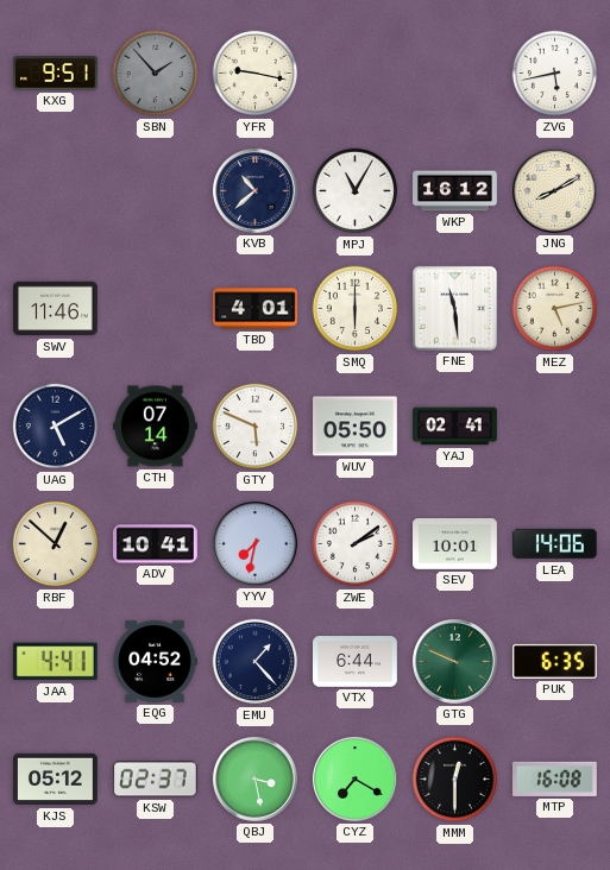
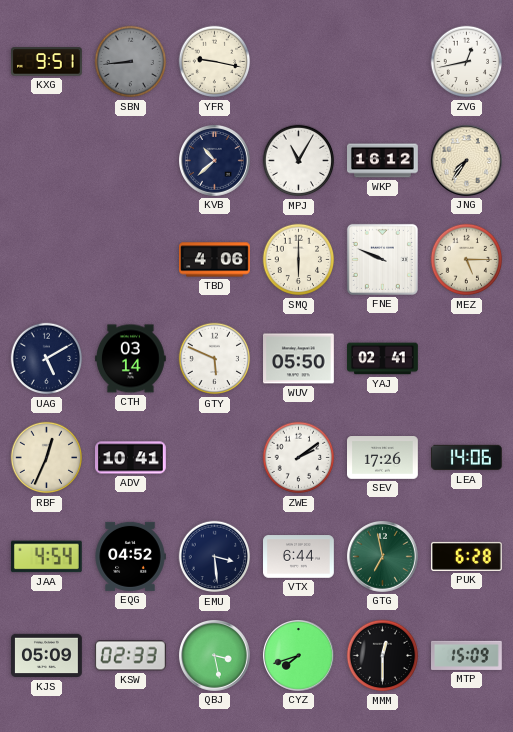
SBN: 1:53 -> 8:44 (131, 62)
ZVG: 5:43 -> 12:43 (467, 62)
JNG: 8:10 -> 7:36 (467, 161)
SWV: 11:46 -> none (56, 309)
TBD: 4:01 -> 4:06 (215, 260)
FNE: 11:29 -> 9:49 (382, 259)
MEZ: 5:13 -> 5:15 (467, 260)
CTH: 07:14 -> 03:14 (131, 359)
RBF: 12:52 -> 12:34 (47, 458)
YYV: 7:32 -> none (256, 544)
SEV: 10:01 -> 17:26 (383, 458)
JAA: 4:41 -> 4:54 (46, 557)
EMU: 1:23 -> 3:29 (215, 557)
GTG: 9:49 -> 6:58 (383, 557)
PUK: 6:35 -> 6:28 (467, 556)
KJS: 05:12 -> 05:09 (47, 656)
KSW: 02:37 -> 02:33 (131, 656)
CYZ: 7:20 -> 7:42 (299, 656)
MTP: 16:08 -> 15:09 (467, 655)
